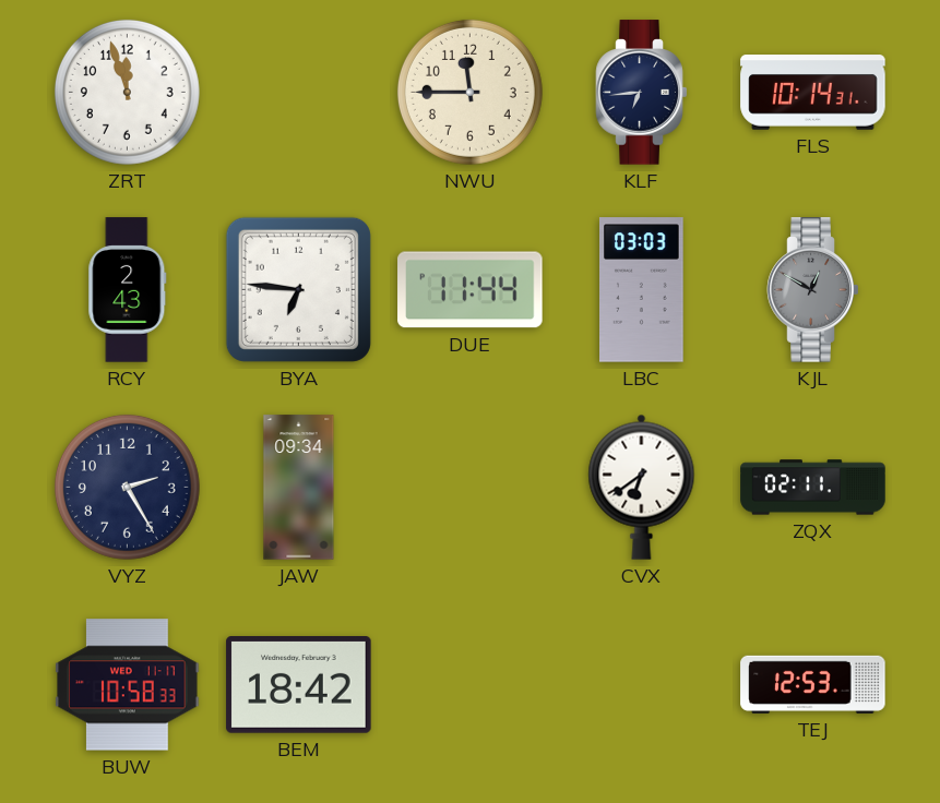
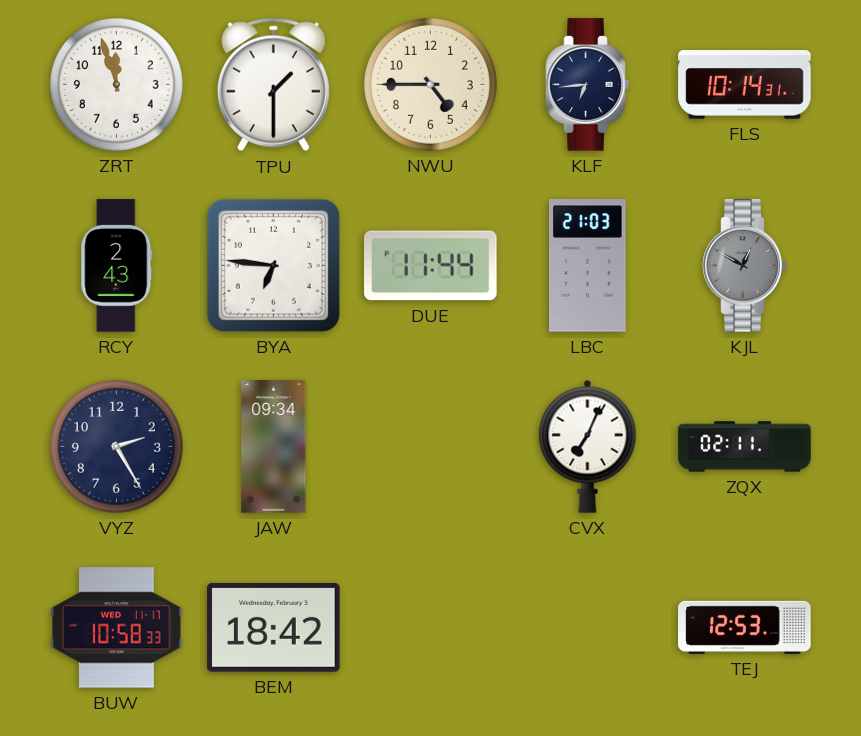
TPU: none -> 1:30 (273, 85)
NWU: 11:45 -> 4:45 (430, 84)
LBC: 03:03 -> 21:03 (588, 266)
CVX: 6:39 -> 7:04 (588, 446)
